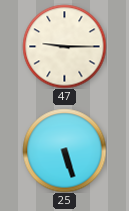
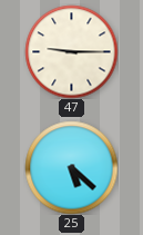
25: 5:27 -> 5:22 (71, 167)
